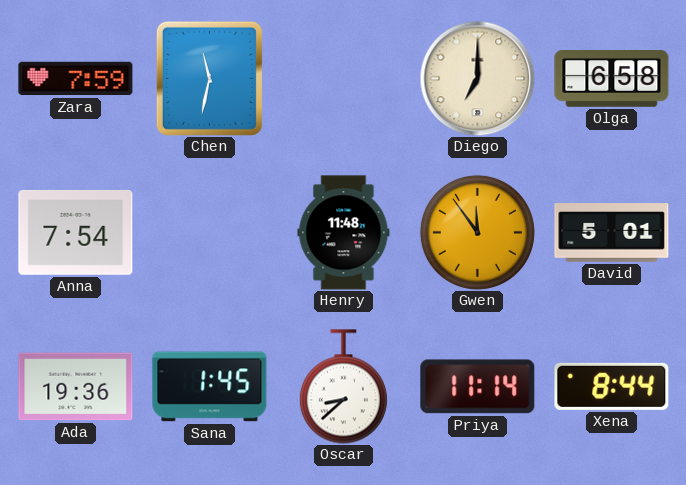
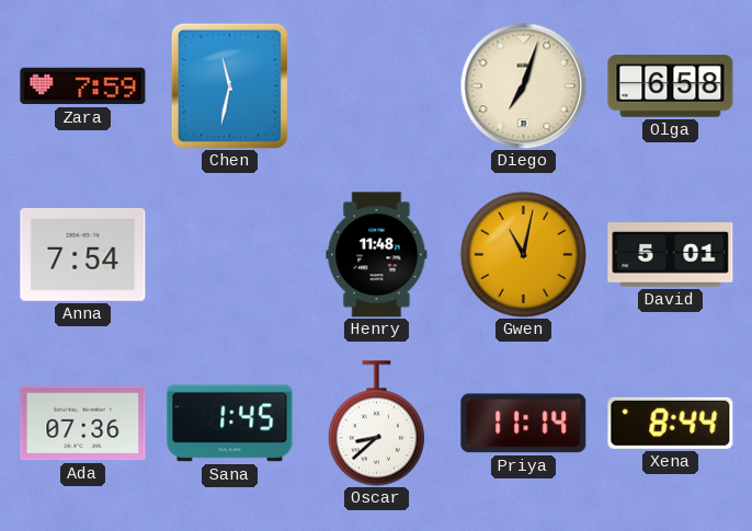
Diego: 7:00 -> 7:03 (523, 85)
Gwen: 11:54 -> 11:02 (523, 254)
Ada: 19:36 -> 07:36 (83, 424)
